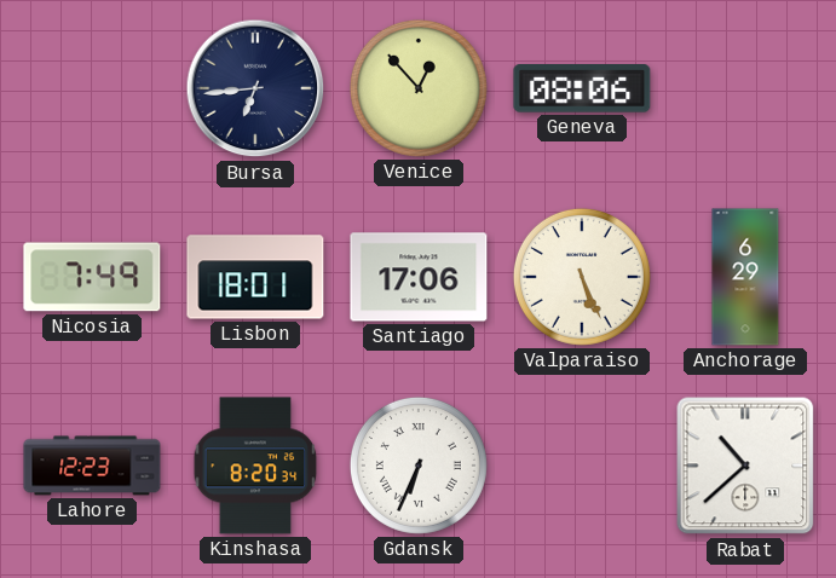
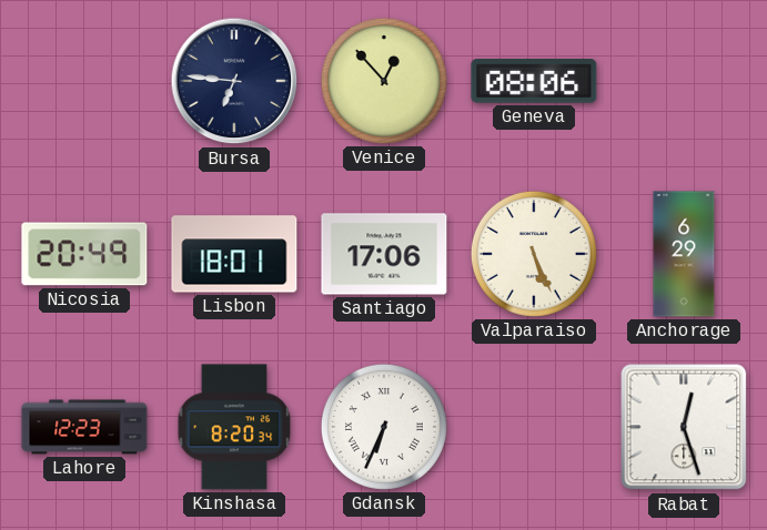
Bursa: 6:44 -> 6:46 (234, 81)
Nicosia: 7:49 -> 20:49 (84, 254)
Rabat: 10:38 -> 12:27 (684, 427)
